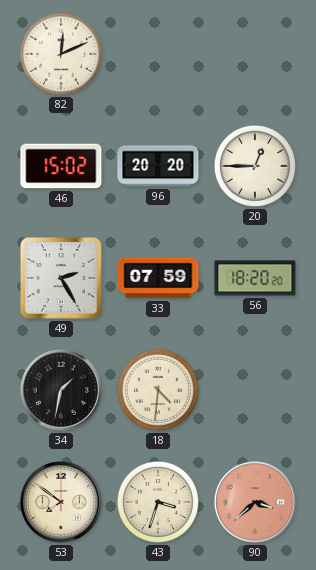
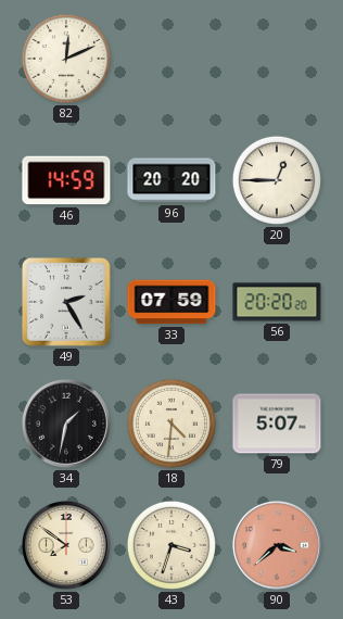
46: 15:02 -> 14:59 (66, 180)
56: 18:20 -> 20:20 (277, 302)
79: none -> 5:07 (277, 424)
